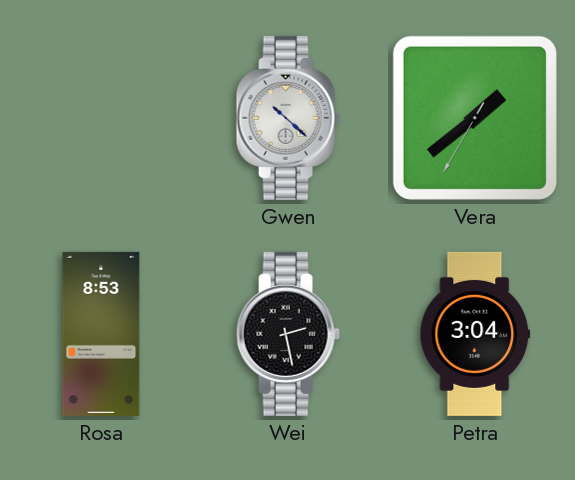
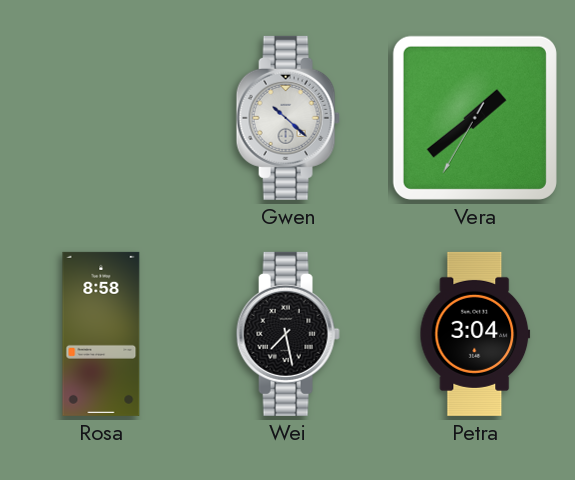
Rosa: 8:53 -> 8:58 (101, 334)
Wei: 2:28 -> 7:28 (288, 334)
